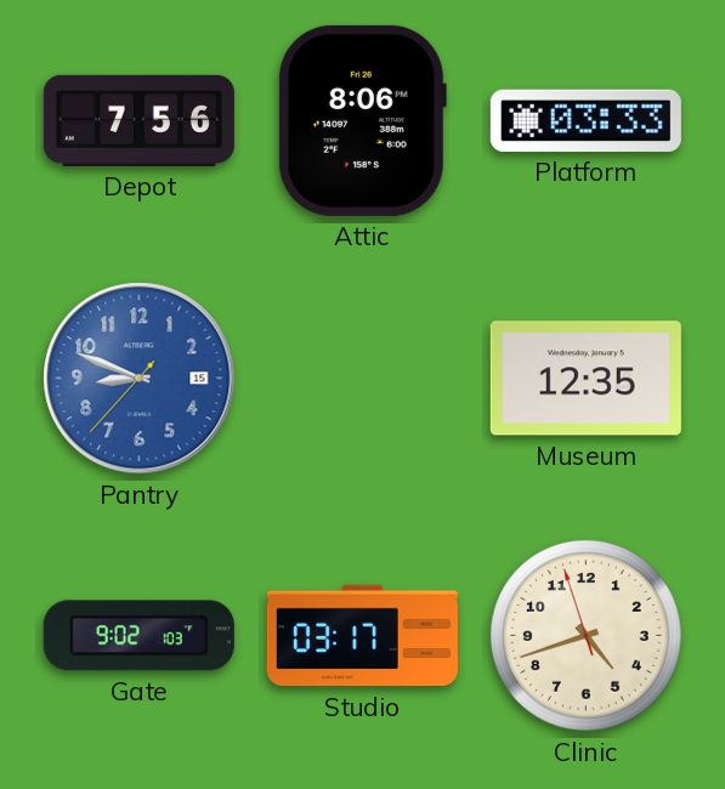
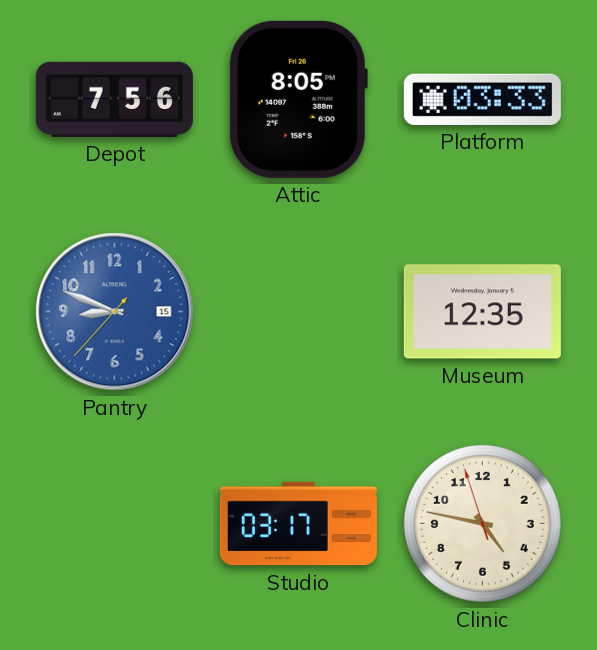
Attic: 8:06 -> 8:05 (298, 99)
Gate: 9:02 -> none (138, 636)
Clinic: 4:41 -> 4:46 (482, 523)
